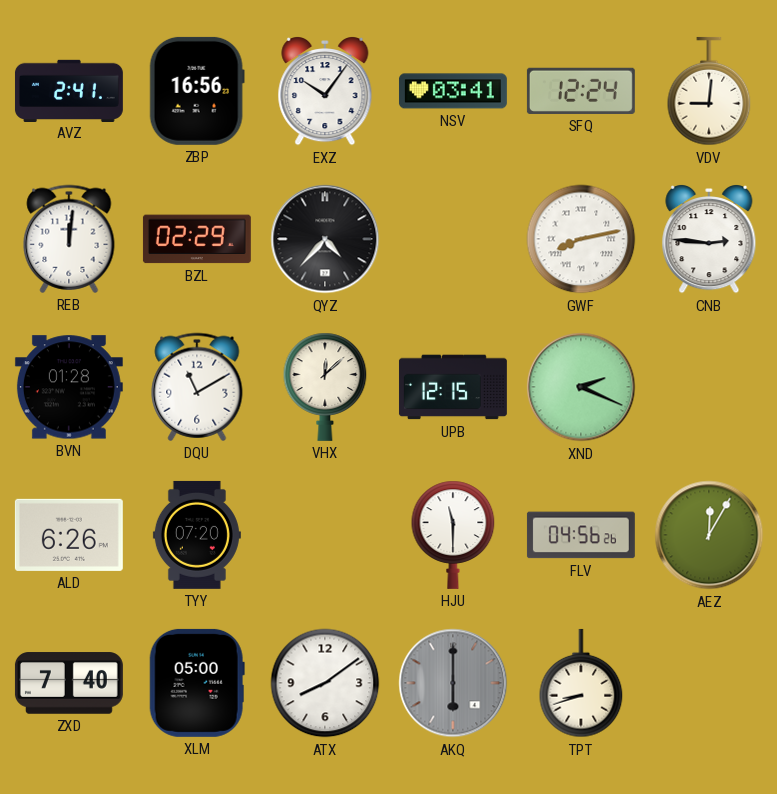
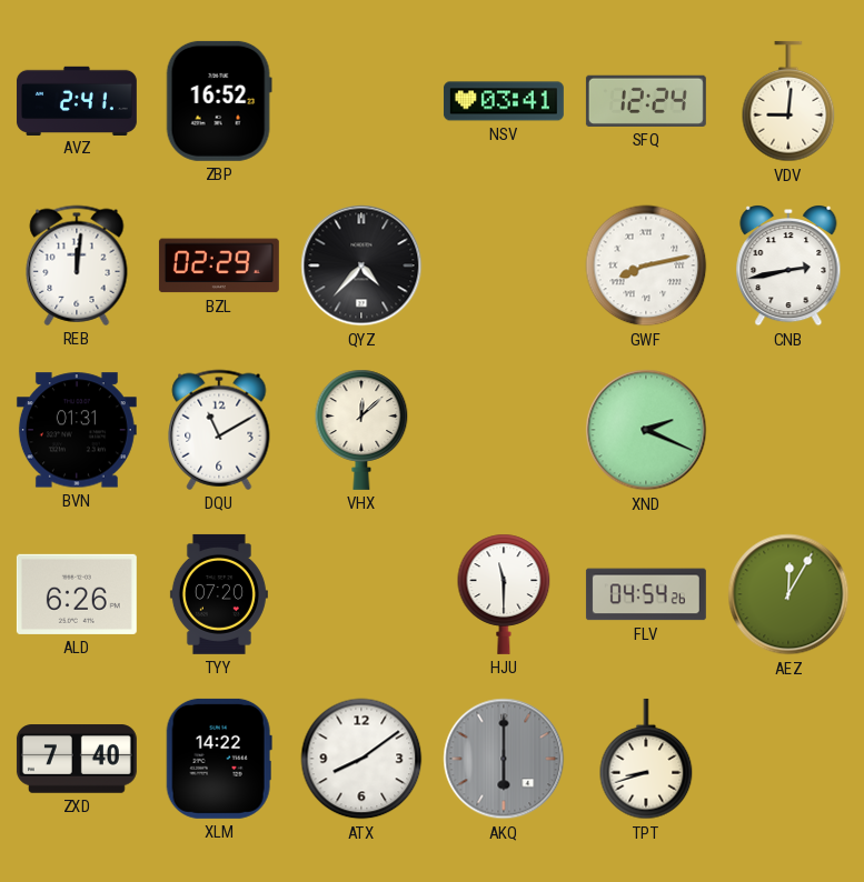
ZBP: 16:56 -> 16:52 (219, 101)
EXZ: 10:06 -> none (325, 91)
CNB: 2:46 -> 2:43 (788, 265)
BVN: 01:28 -> 01:31 (77, 430)
UPB: 12:15 -> none (453, 387)
FLV: 04:56 -> 04:54 (646, 594)
XLM: 05:00 -> 14:22 (219, 759)
